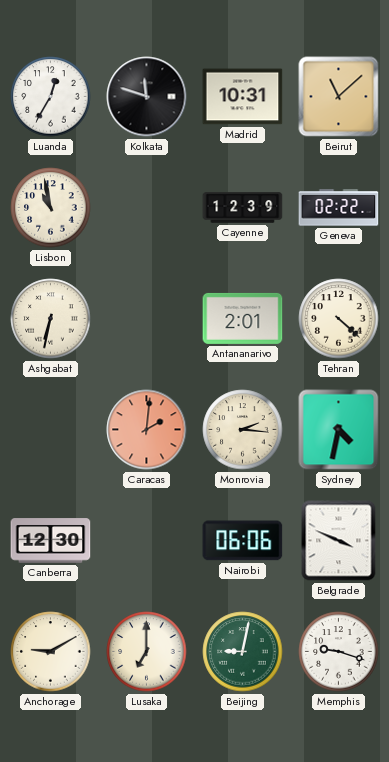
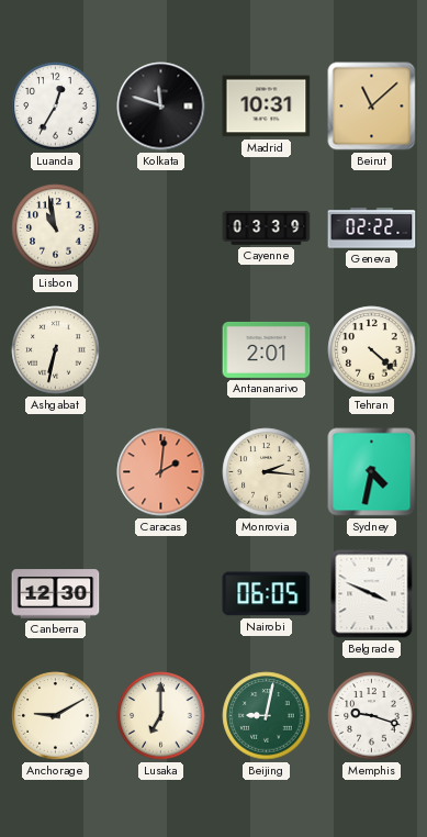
Cayenne: 12:39 -> 03:39 (267, 228)
Nairobi: 06:06 -> 06:05 (267, 594)
